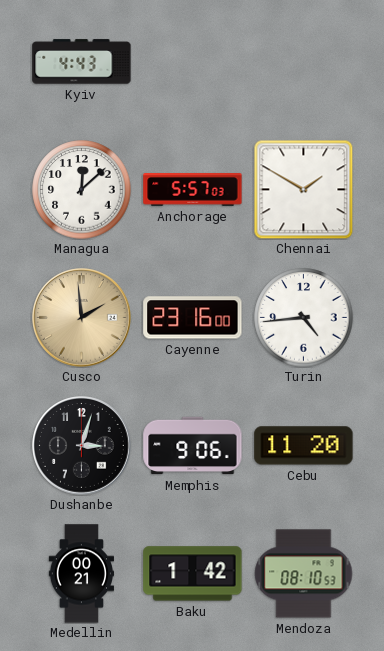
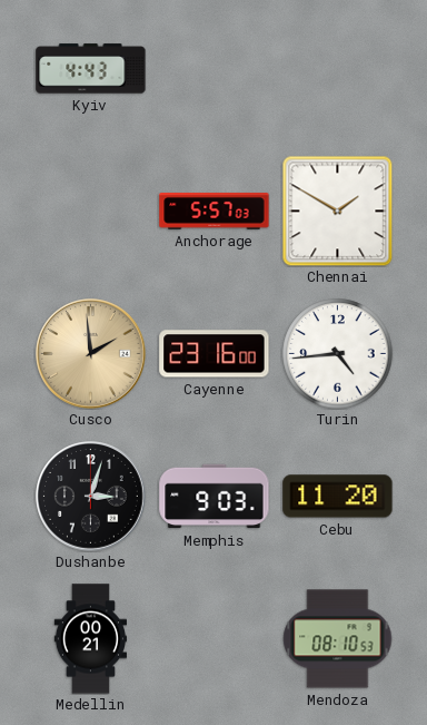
Managua: 12:08 -> none (82, 190)
Memphis: 9:06 -> 9:03 (215, 497)
Baku: 1:42 -> none (193, 574)
